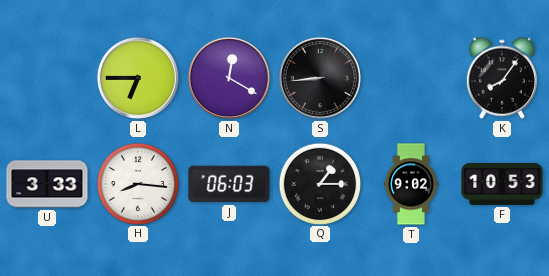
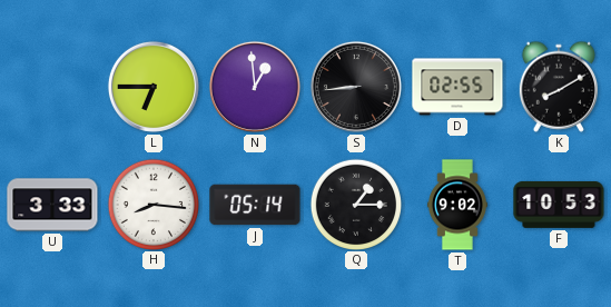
N: 12:20 -> 12:59 (255, 87)
D: none -> 02:55 (457, 87)
K: 8:06 -> 8:10 (559, 87)
J: 06:03 -> 05:14 (255, 205)
